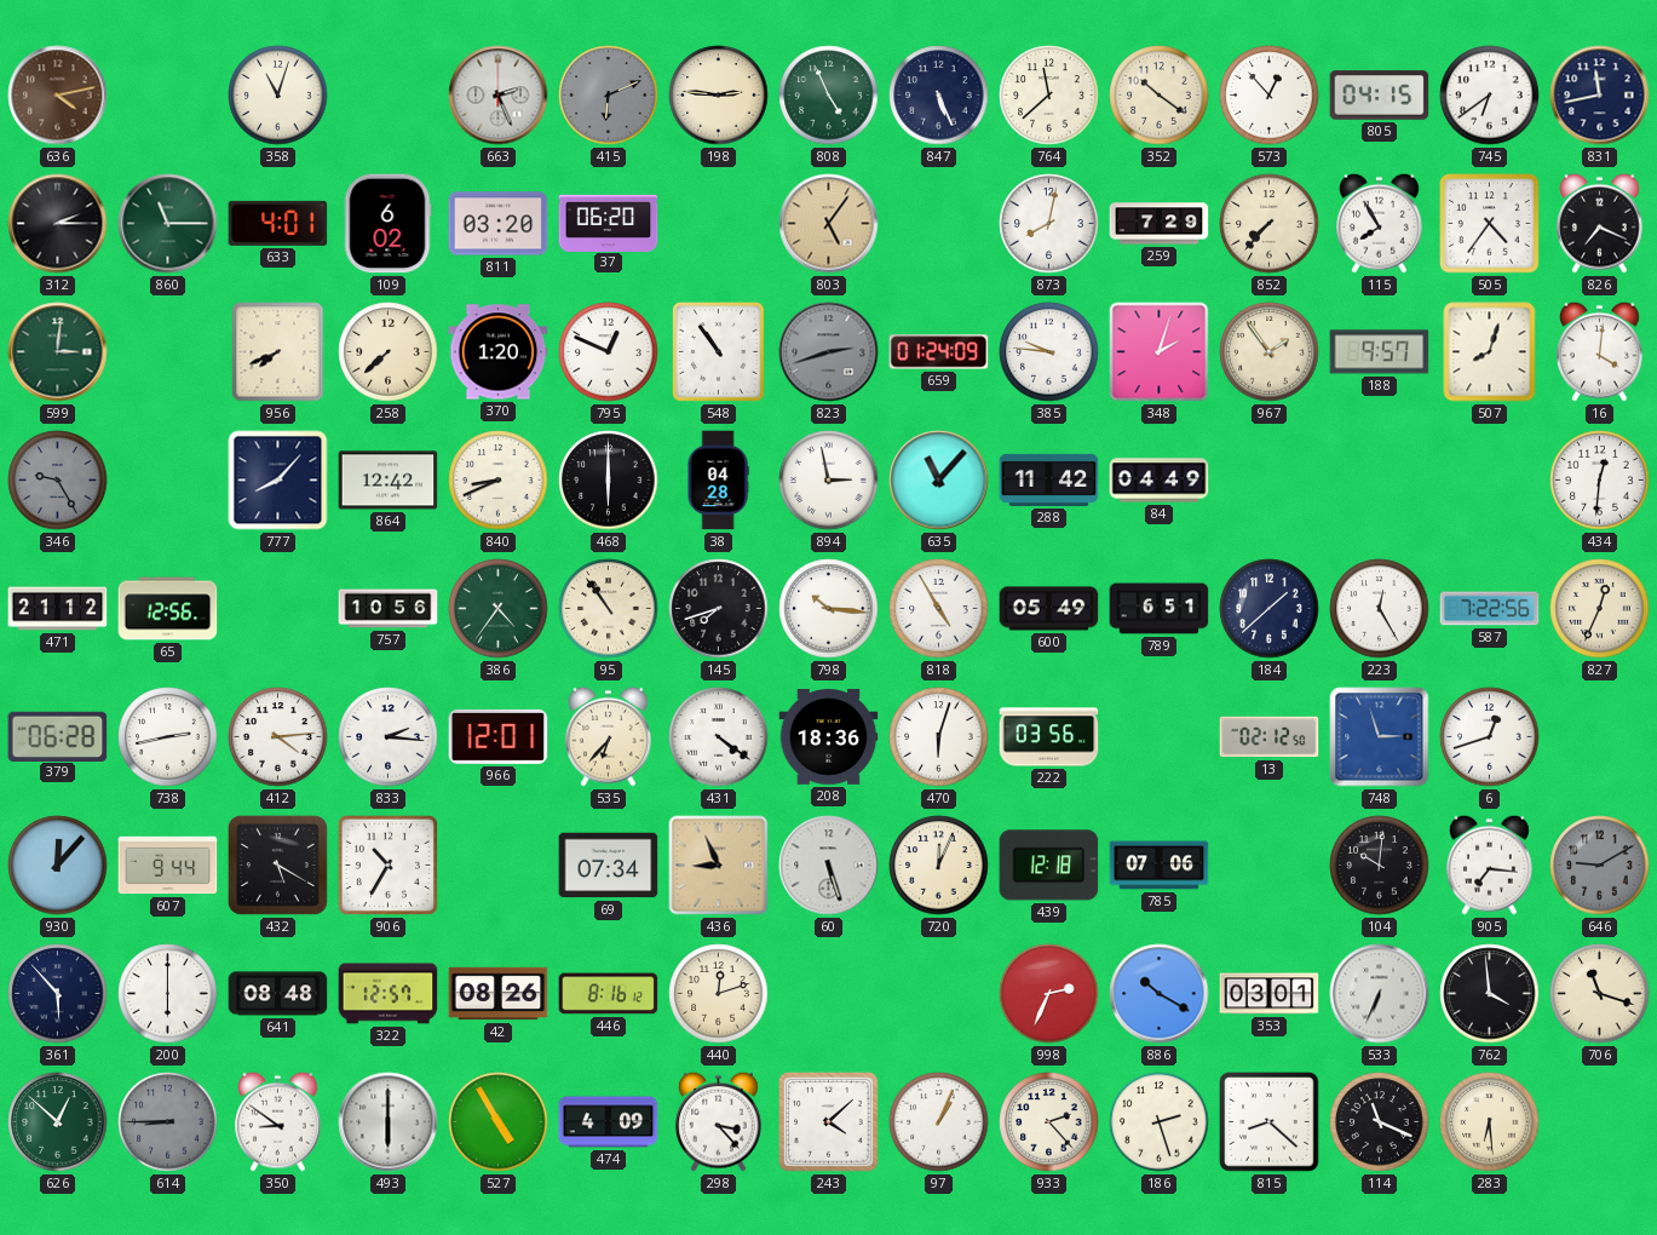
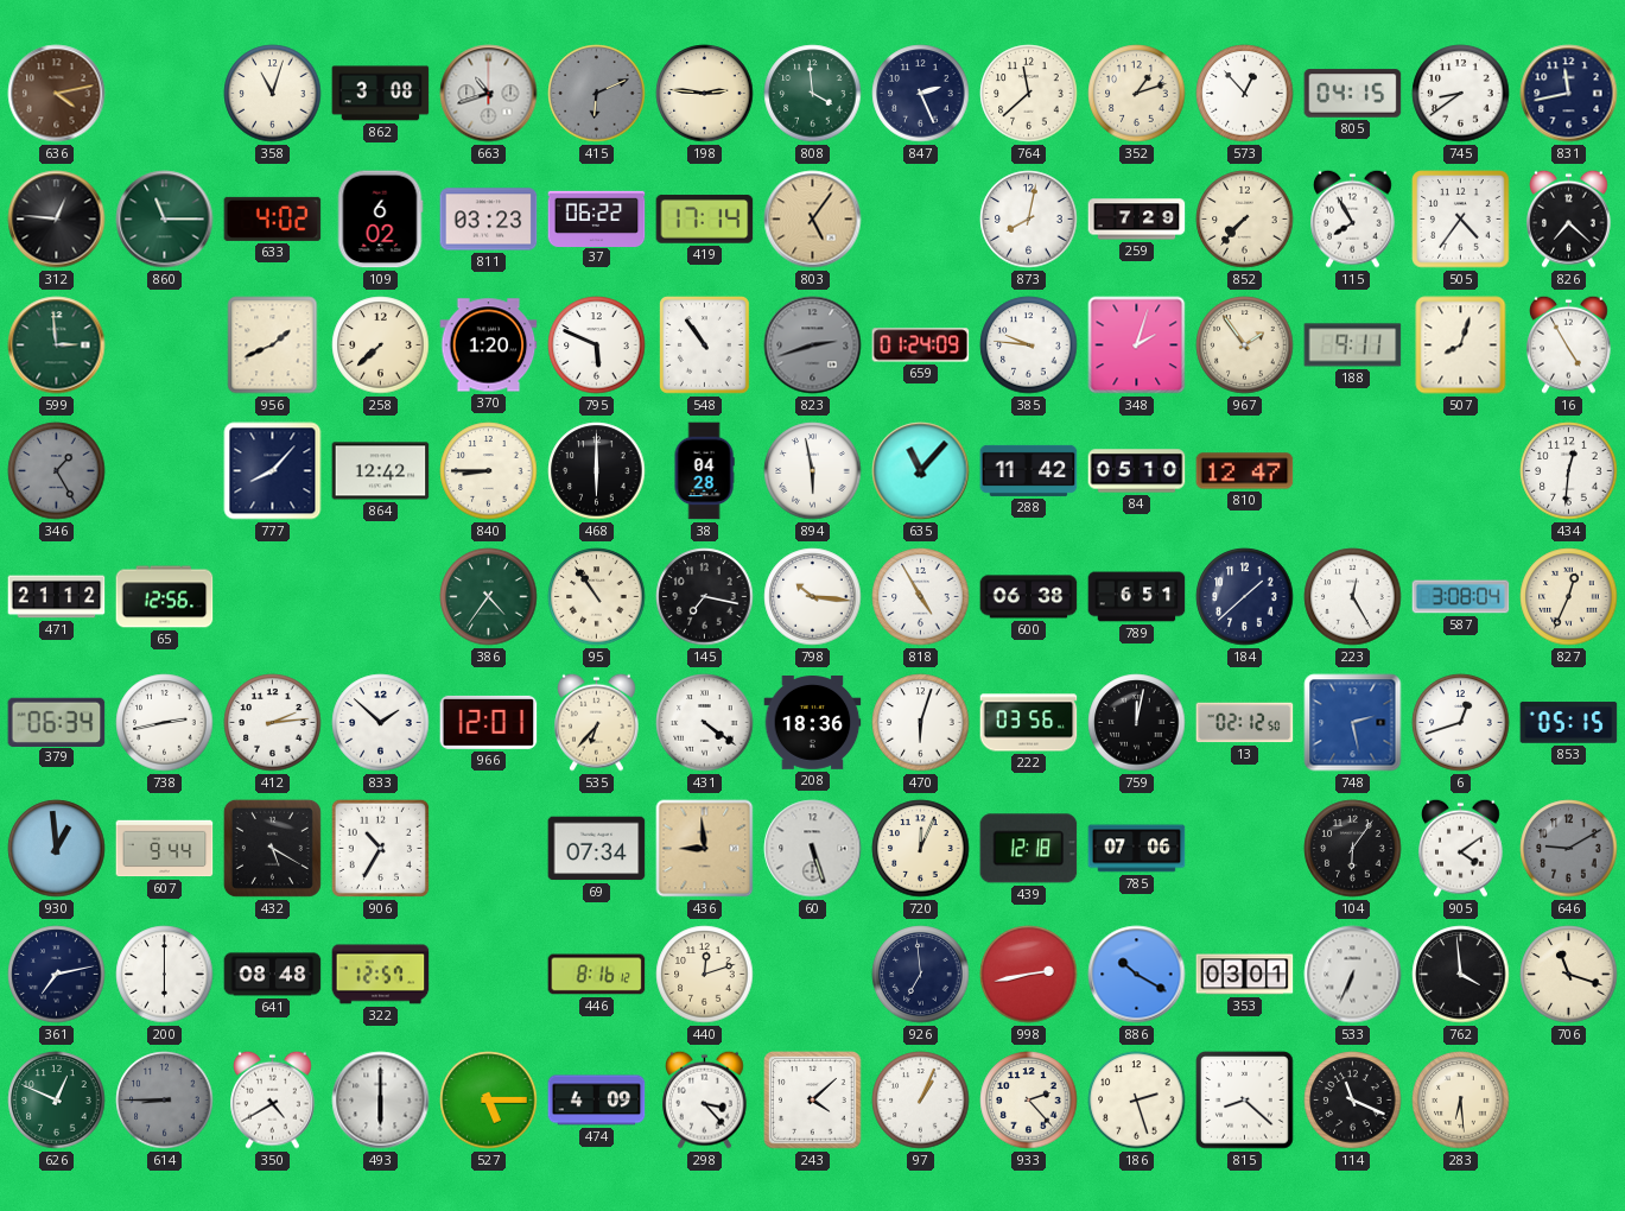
862: none -> 3:08 (381, 94)
663: 2:26 -> 10:42 (489, 94)
808: 4:56 -> 3:59 (813, 94)
847: 5:26 -> 2:26 (921, 94)
352: 10:21 -> 1:12 (1137, 94)
745: 6:39 -> 8:39 (1461, 94)
312: 2:15 -> 12:46 (57, 220)
633: 4:01 -> 4:02 (273, 218)
811: 03:20 -> 03:23 (489, 220)
37: 06:20 -> 06:22 (597, 218)
419: none -> 17:14 (705, 220)
826: 7:19 -> 7:22 (1569, 218)
599: 3:01 -> 2:59 (57, 345)
956: 7:41 -> 1:41 (273, 345)
795: 12:49 -> 5:49 (597, 345)
188: 9:57 -> 9:11 (1353, 345)
16: 4:01 -> 4:55 (1569, 344)
346: 9:25 -> 1:25 (57, 471)
840: 8:41 -> 8:45 (489, 471)
894: 2:58 -> 5:58 (813, 471)
84: 04:49 -> 05:10 (1137, 471)
810: none -> 12:47 (1245, 471)
757: 10:56 -> none (389, 609)
145: 7:42 -> 7:17 (705, 597)
600: 05:49 -> 06:38 (1029, 597)
587: 7:22 -> 3:08 (1461, 597)
379: 06:28 -> 06:34 (57, 722)
412: 4:14 -> 2:14 (273, 723)
833: 2:16 -> 1:52 (381, 723)
759: none -> 12:02 (1137, 723)
748: 2:57 -> 2:28 (1353, 723)
853: none -> 05:15 (1569, 723)
930: 12:07 -> 12:59 (57, 849)
436: 8:56 -> 8:59 (705, 849)
104: 10:01 -> 6:06 (1353, 849)
905: 7:16 -> 4:09 (1461, 848)
361: 5:53 -> 7:13 (57, 975)
42: 08:26 -> none (499, 994)
926: none -> 6:59 (921, 975)
998: 2:34 -> 2:43 (1029, 975)
626: 12:52 -> 12:49 (57, 1101)
350: 8:51 -> 4:40 (273, 1099)
527: 4:55 -> 5:15 (489, 1101)
